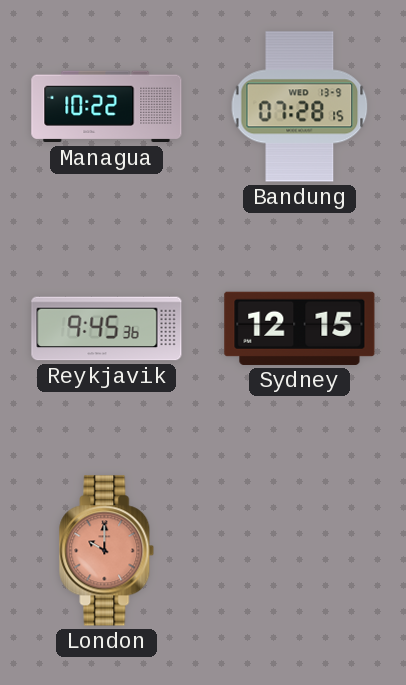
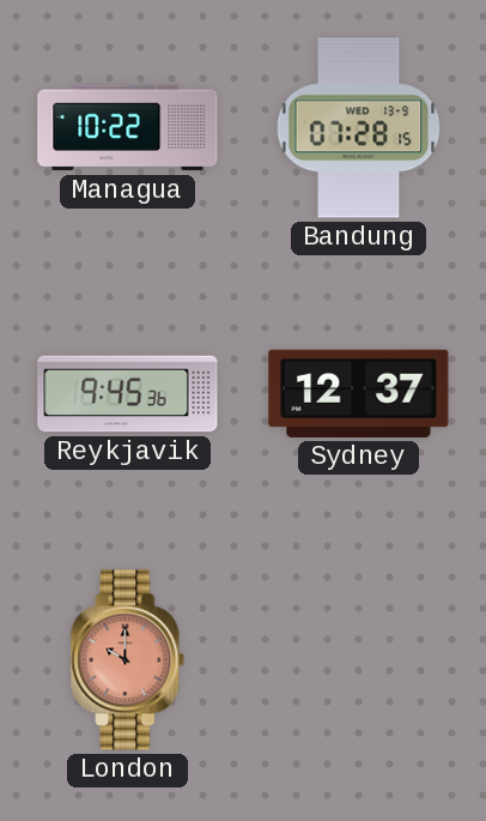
Sydney: 12:15 -> 12:37 (359, 393)
